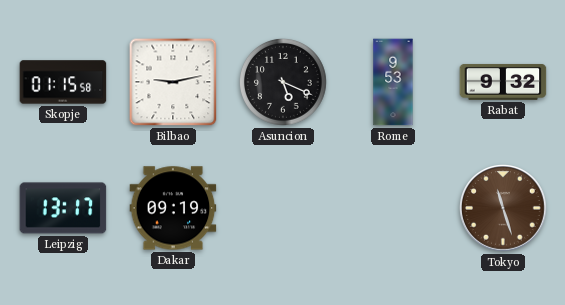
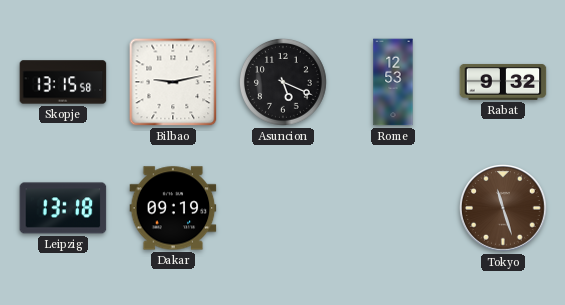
Skopje: 01:15 -> 13:15 (63, 82)
Rome: 9:53 -> 12:53 (393, 82)
Leipzig: 13:17 -> 13:18 (63, 208)
